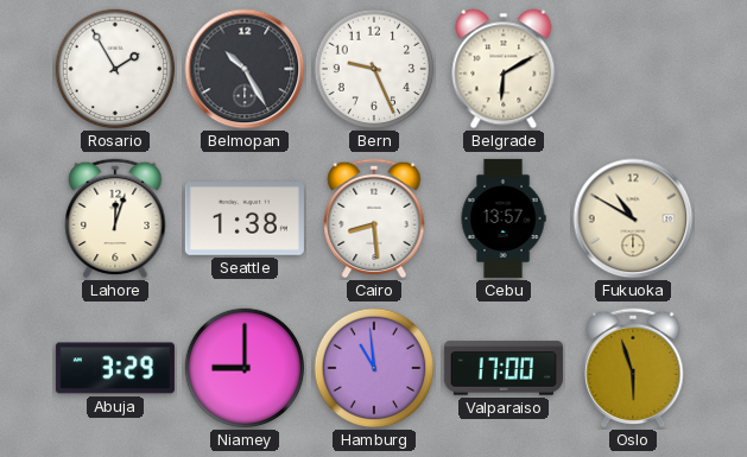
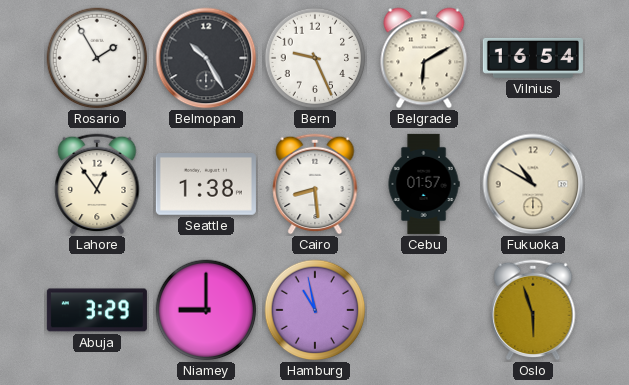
Vilnius: none -> 16:54 (533, 58)
Lahore: 12:03 -> 12:54 (97, 184)
Cebu: 13:57 -> 01:57 (424, 184)
Hamburg: 10:59 -> 10:58 (315, 310)
Valparaiso: 17:00 -> none (504, 368)
